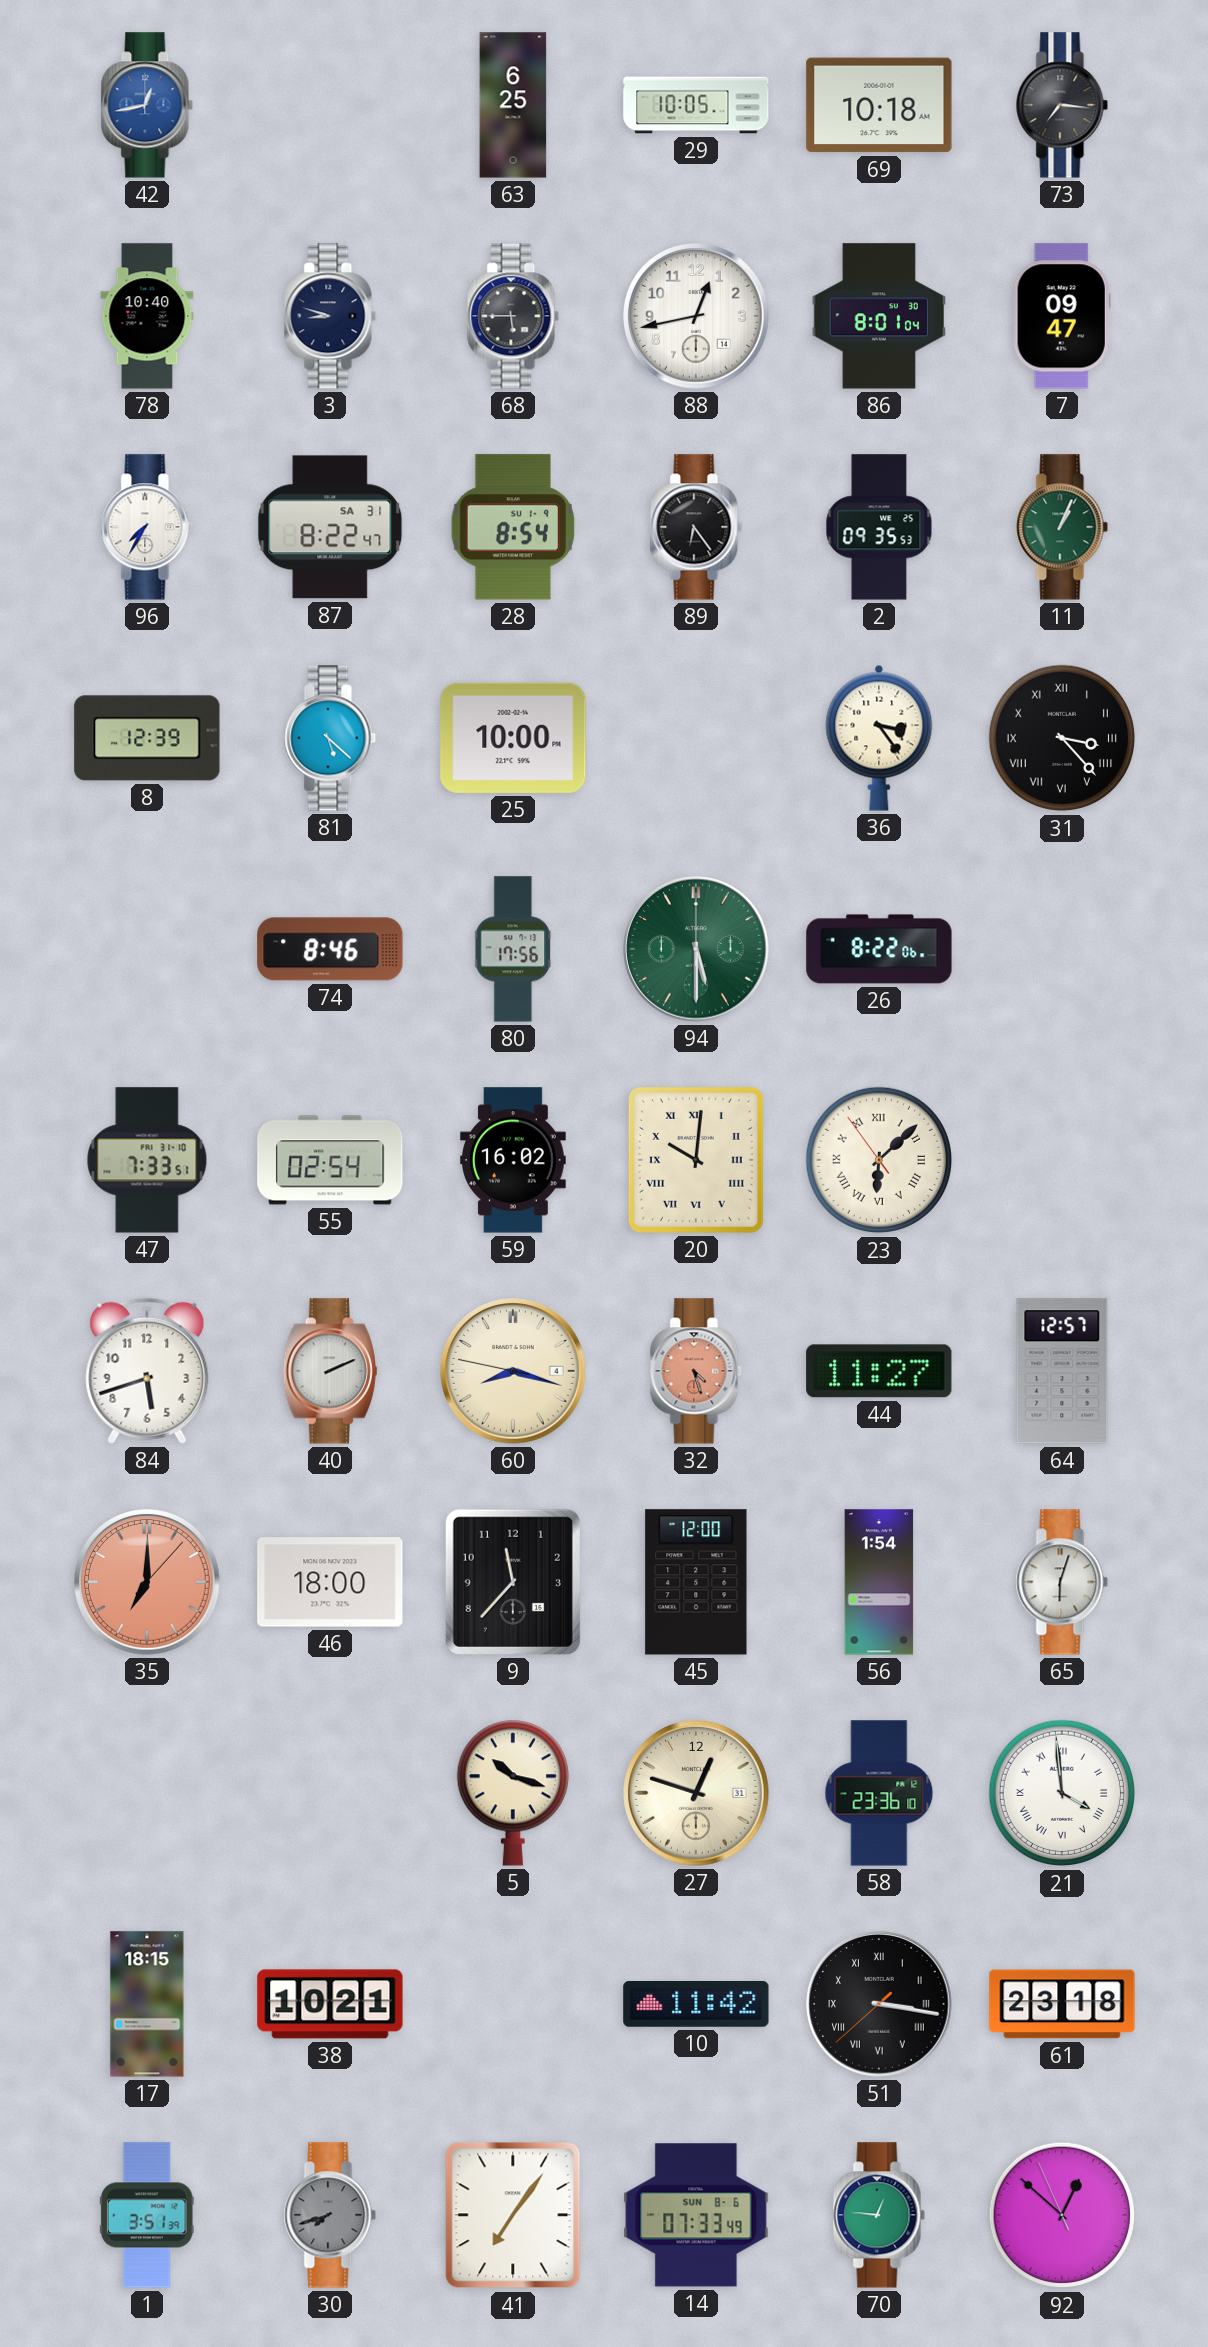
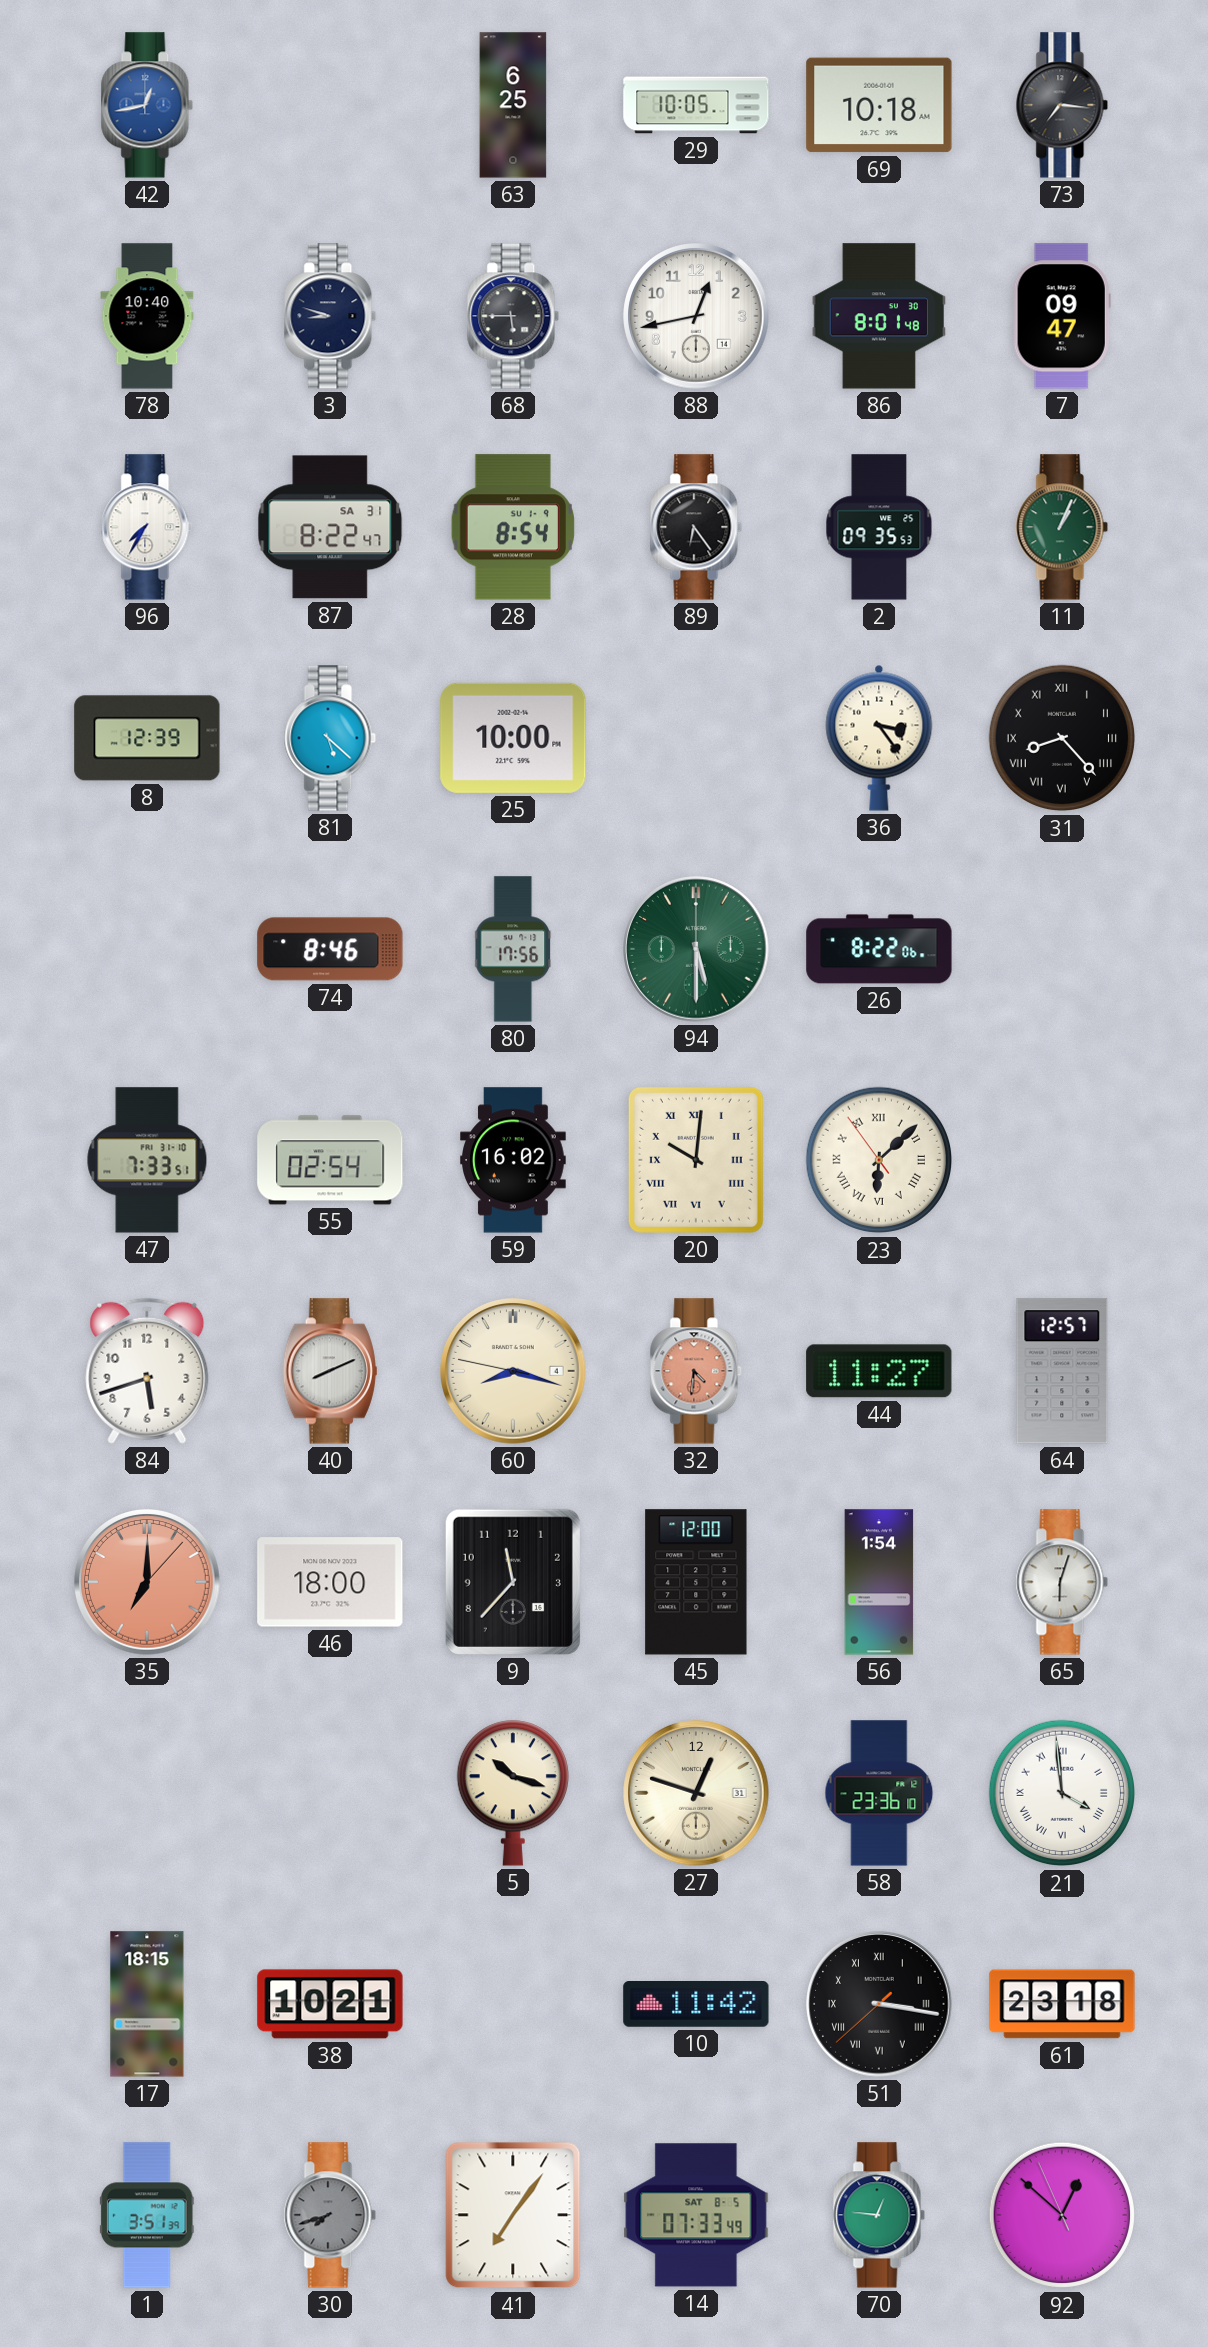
86: 8:01:04 -> 8:01:48 (879, 316)
31: 3:23 -> 8:23 (1061, 738)
40: 2:11 -> 8:11 (330, 1371)
32: 4:27 -> 4:31 (696, 1371)
14 date: SUN 8-6 -> SAT 8-5 (696, 2215)
